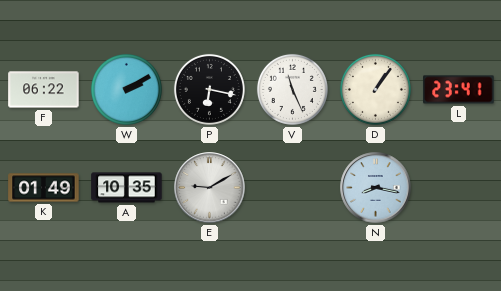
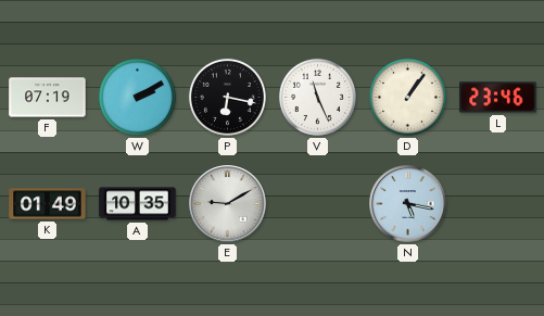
F: 06:22 -> 07:19 (48, 98)
L: 23:41 -> 23:46 (498, 98)
N: 8:17 -> 5:17 (408, 204)
